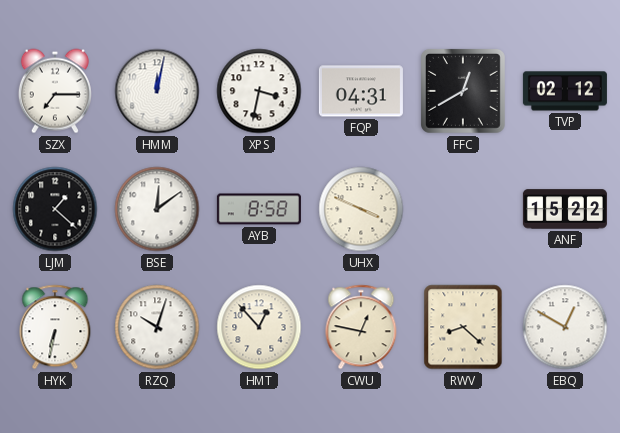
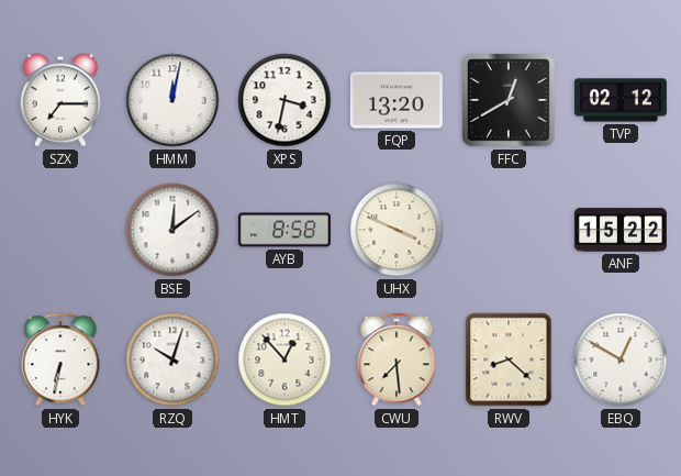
FQP: 04:31 -> 13:20 (397, 100)
LJM: 1:22 -> none (55, 209)
CWU: 12:47 -> 7:29 (397, 359)
